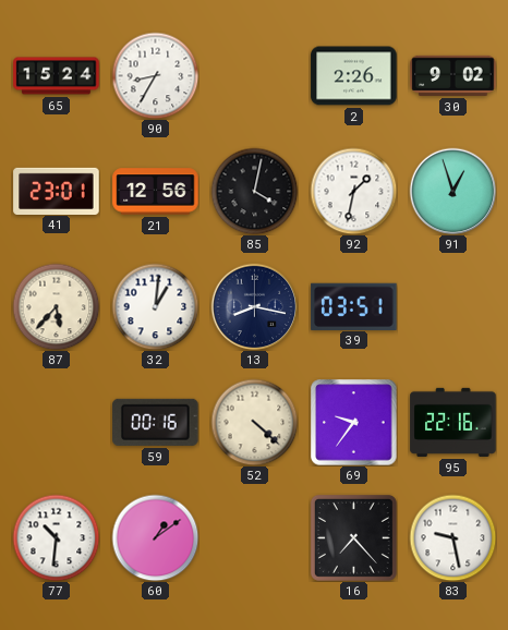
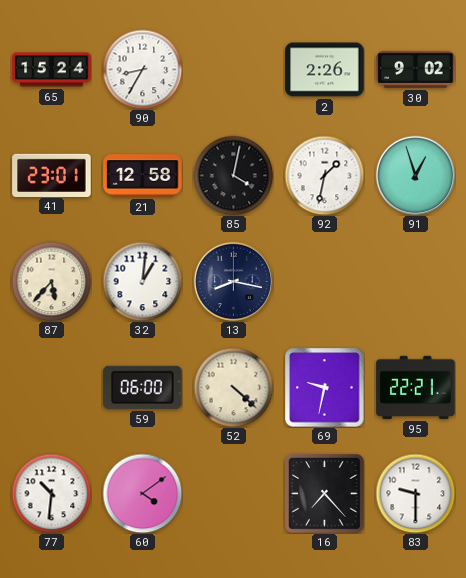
21: 12:56 -> 12:58 (143, 176)
39: 03:51 -> none (354, 306)
59: 00:16 -> 06:00 (143, 387)
69: 9:36 -> 9:32 (325, 388)
95: 22:16 -> 22:21 (416, 387)
60: 1:09 -> 4:09 (142, 493)
83: 9:28 -> 9:30 (415, 493)
